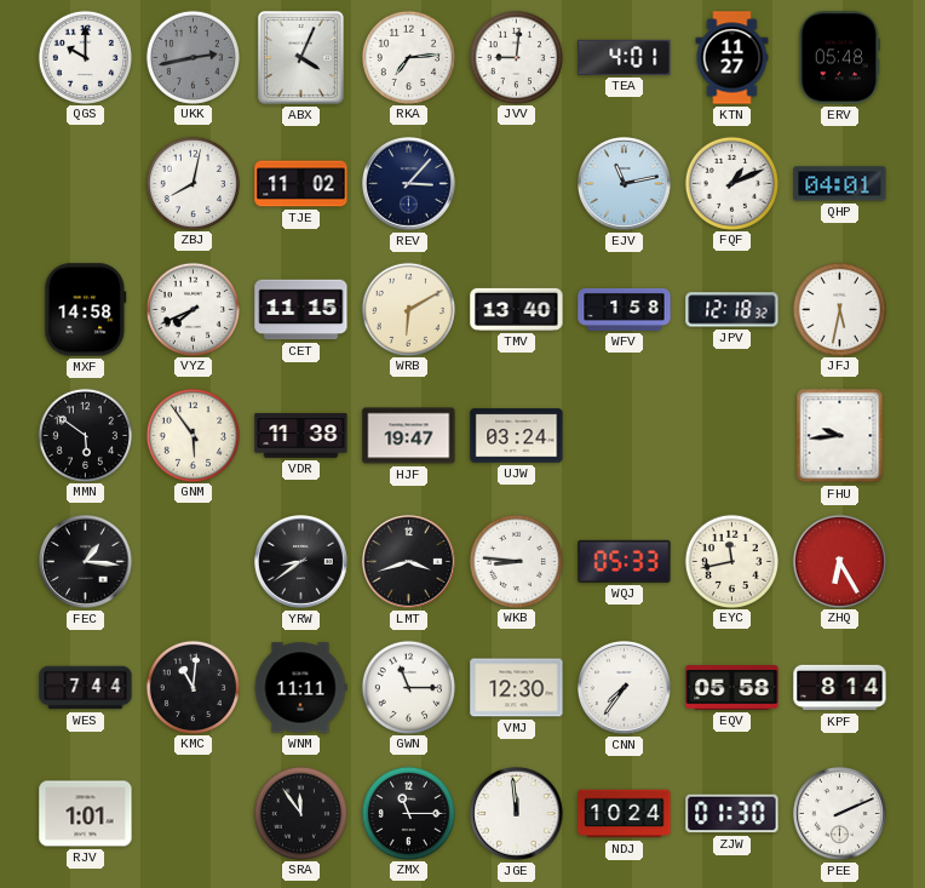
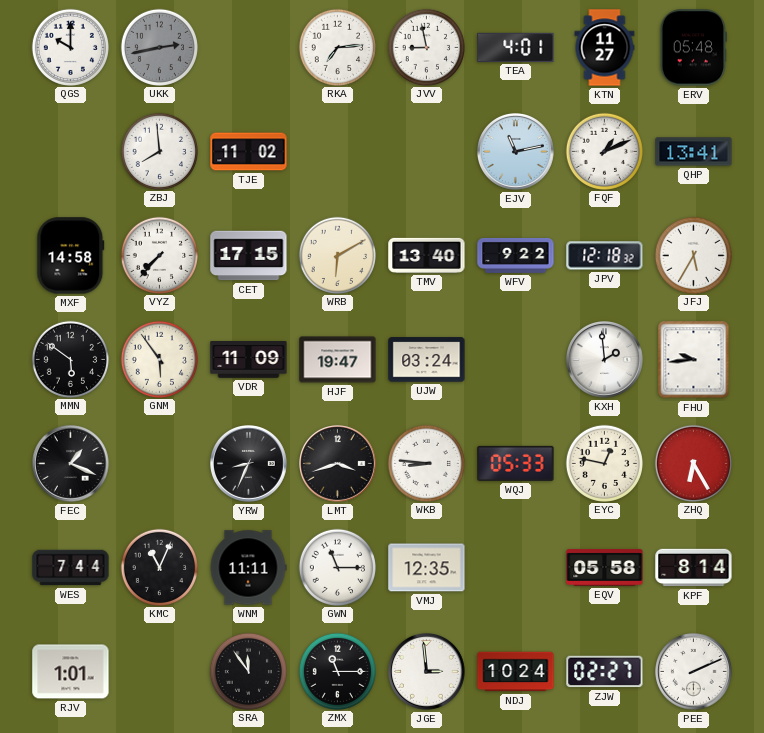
ABX: 4:04 -> none (300, 58)
JVV: 9:01 -> 8:58 (426, 47)
ZBJ: 8:02 -> 7:59 (159, 151)
REV: 3:07 -> none (409, 184)
QHP: 04:01 -> 13:41 (694, 152)
VYZ: 7:41 -> 7:37 (159, 255)
CET: 11:15 -> 17:15 (249, 256)
WFV: 1:58 -> 9:22 (516, 255)
JFJ: 5:32 -> 5:35 (693, 255)
VDR: 11:38 -> 11:09 (249, 360)
KXH: none -> 1:59 (605, 360)
FEC: 1:16 -> 1:19 (71, 464)
YRW: 8:39 -> 8:34 (249, 464)
EYC: 11:43 -> 12:47 (604, 463)
KMC: 11:01 -> 11:04 (159, 567)
VMJ: 12:30 -> 12:35 (427, 568)
CNN: 7:36 -> none (625, 688)
JGE: 11:59 -> 2:59 (427, 672)
ZJW: 01:30 -> 02:27 (605, 672)
